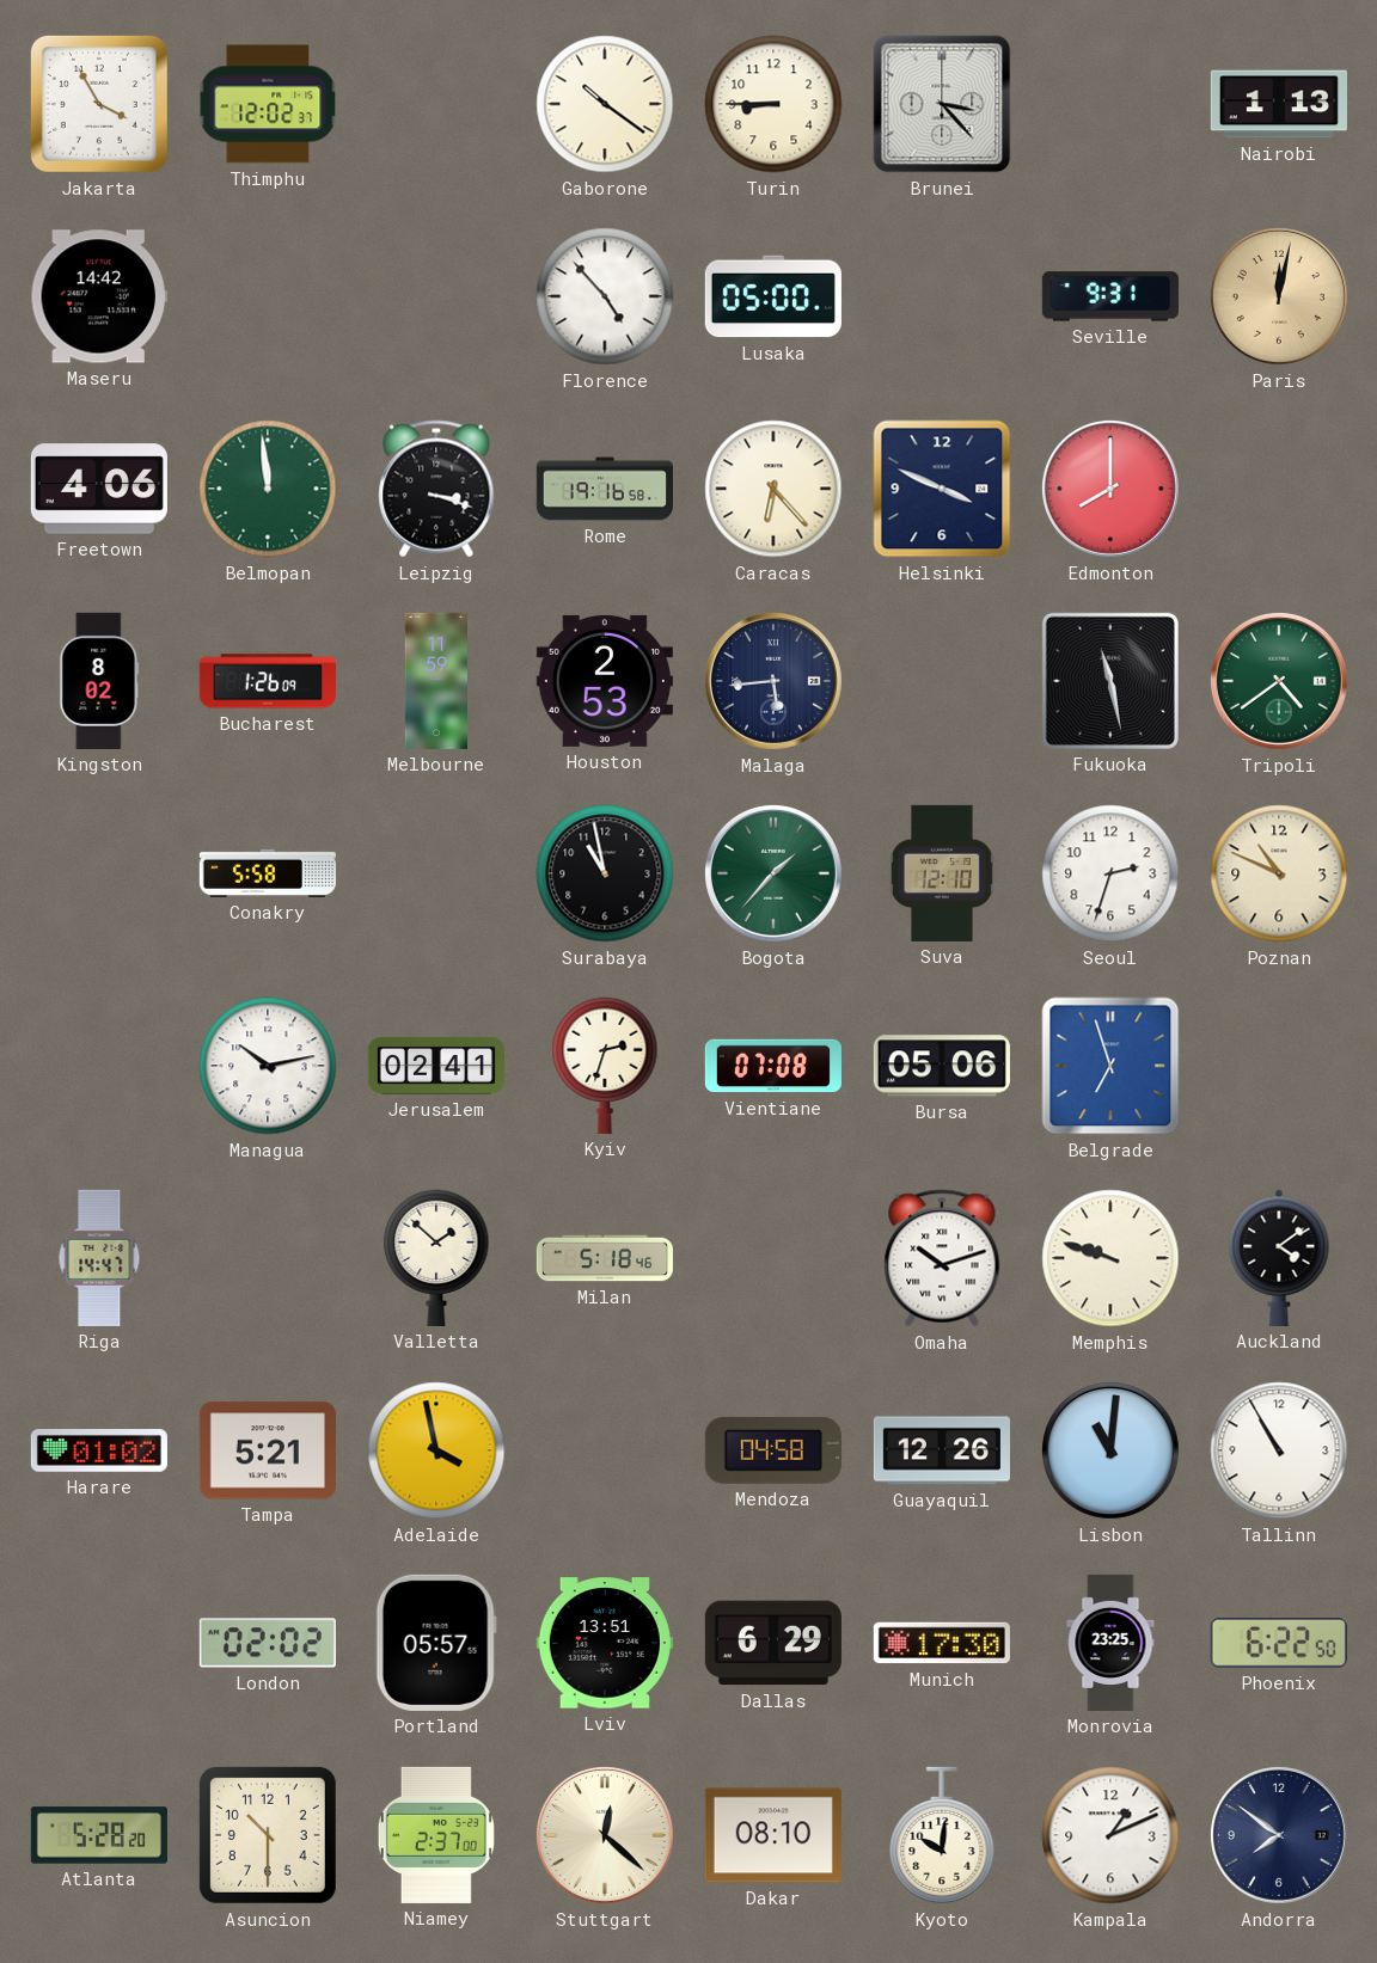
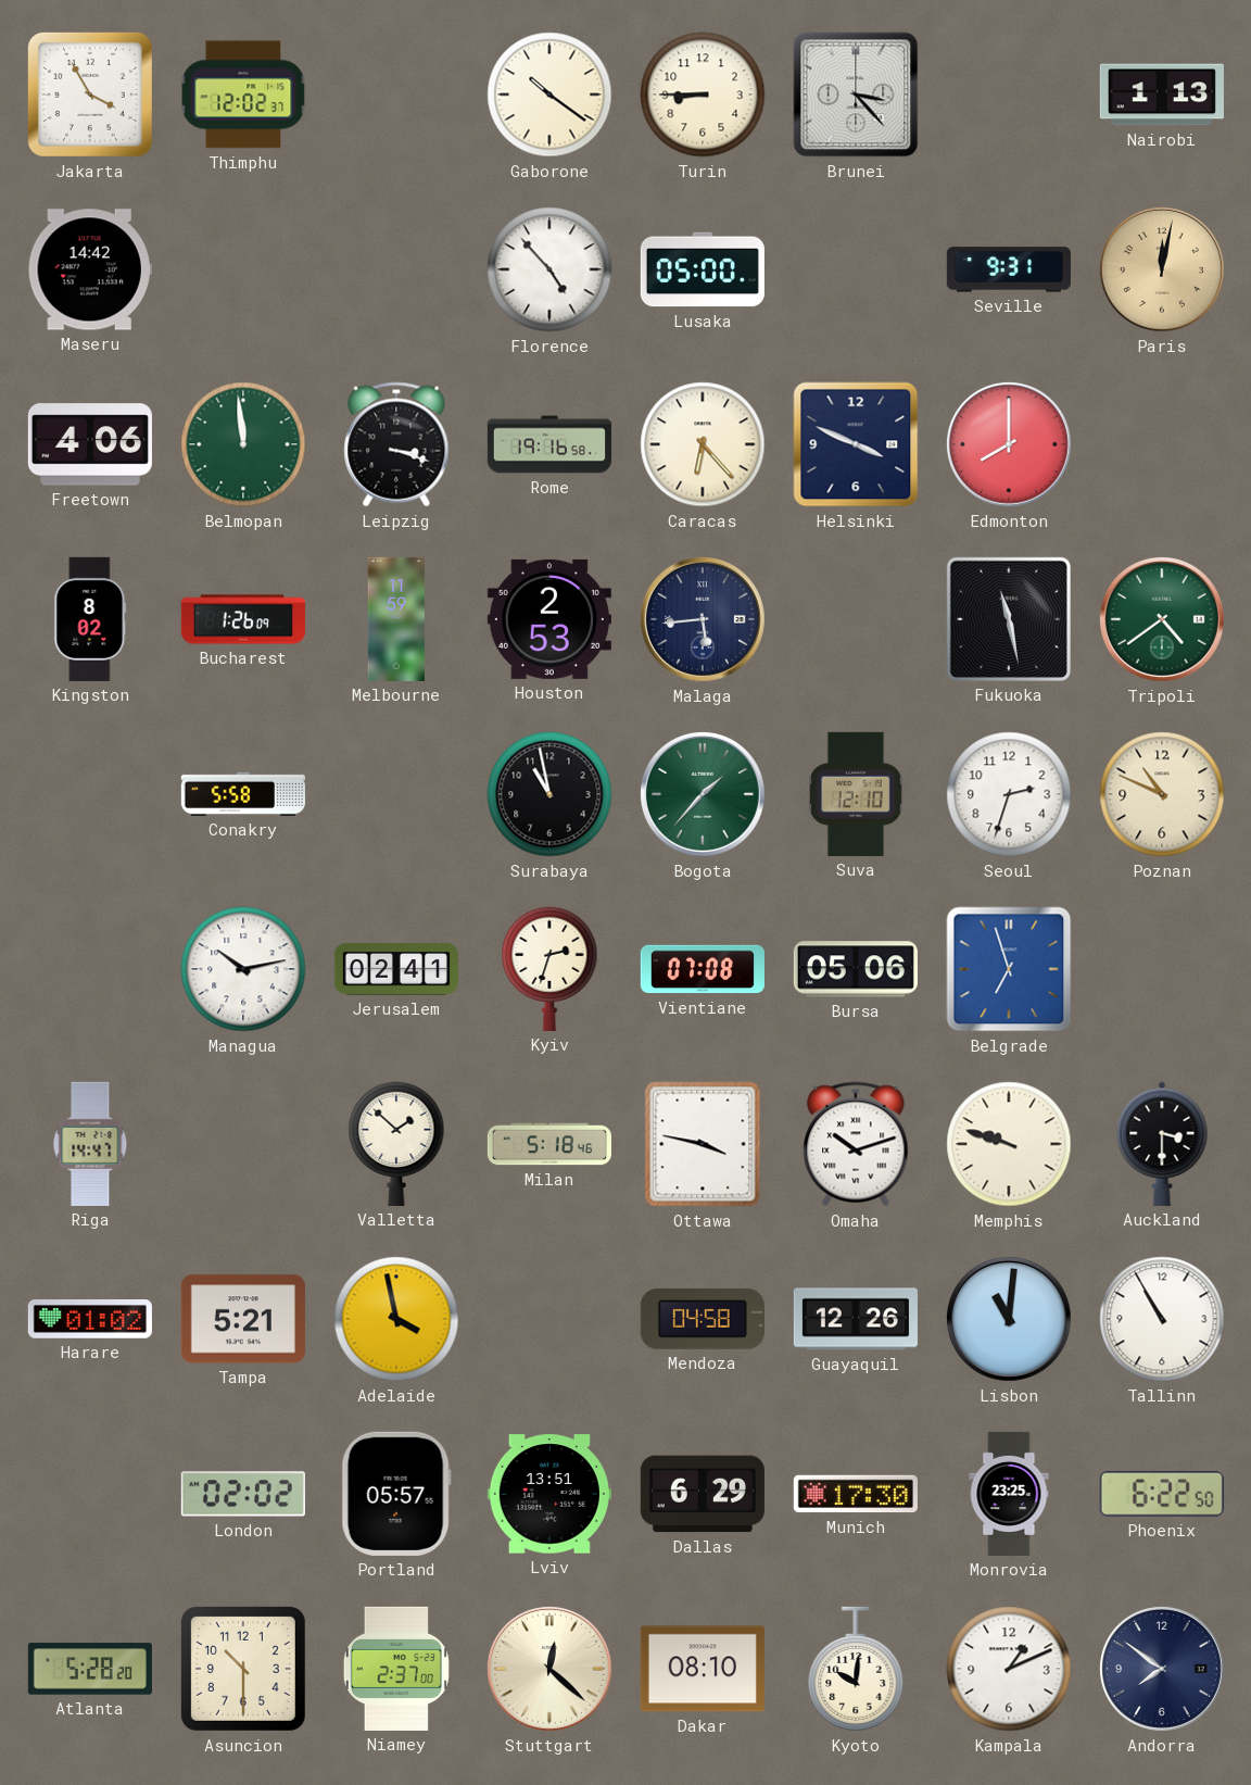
Ottawa: none -> 3:47 (703, 1144)
Auckland: 4:09 -> 3:30 (1162, 1144)
